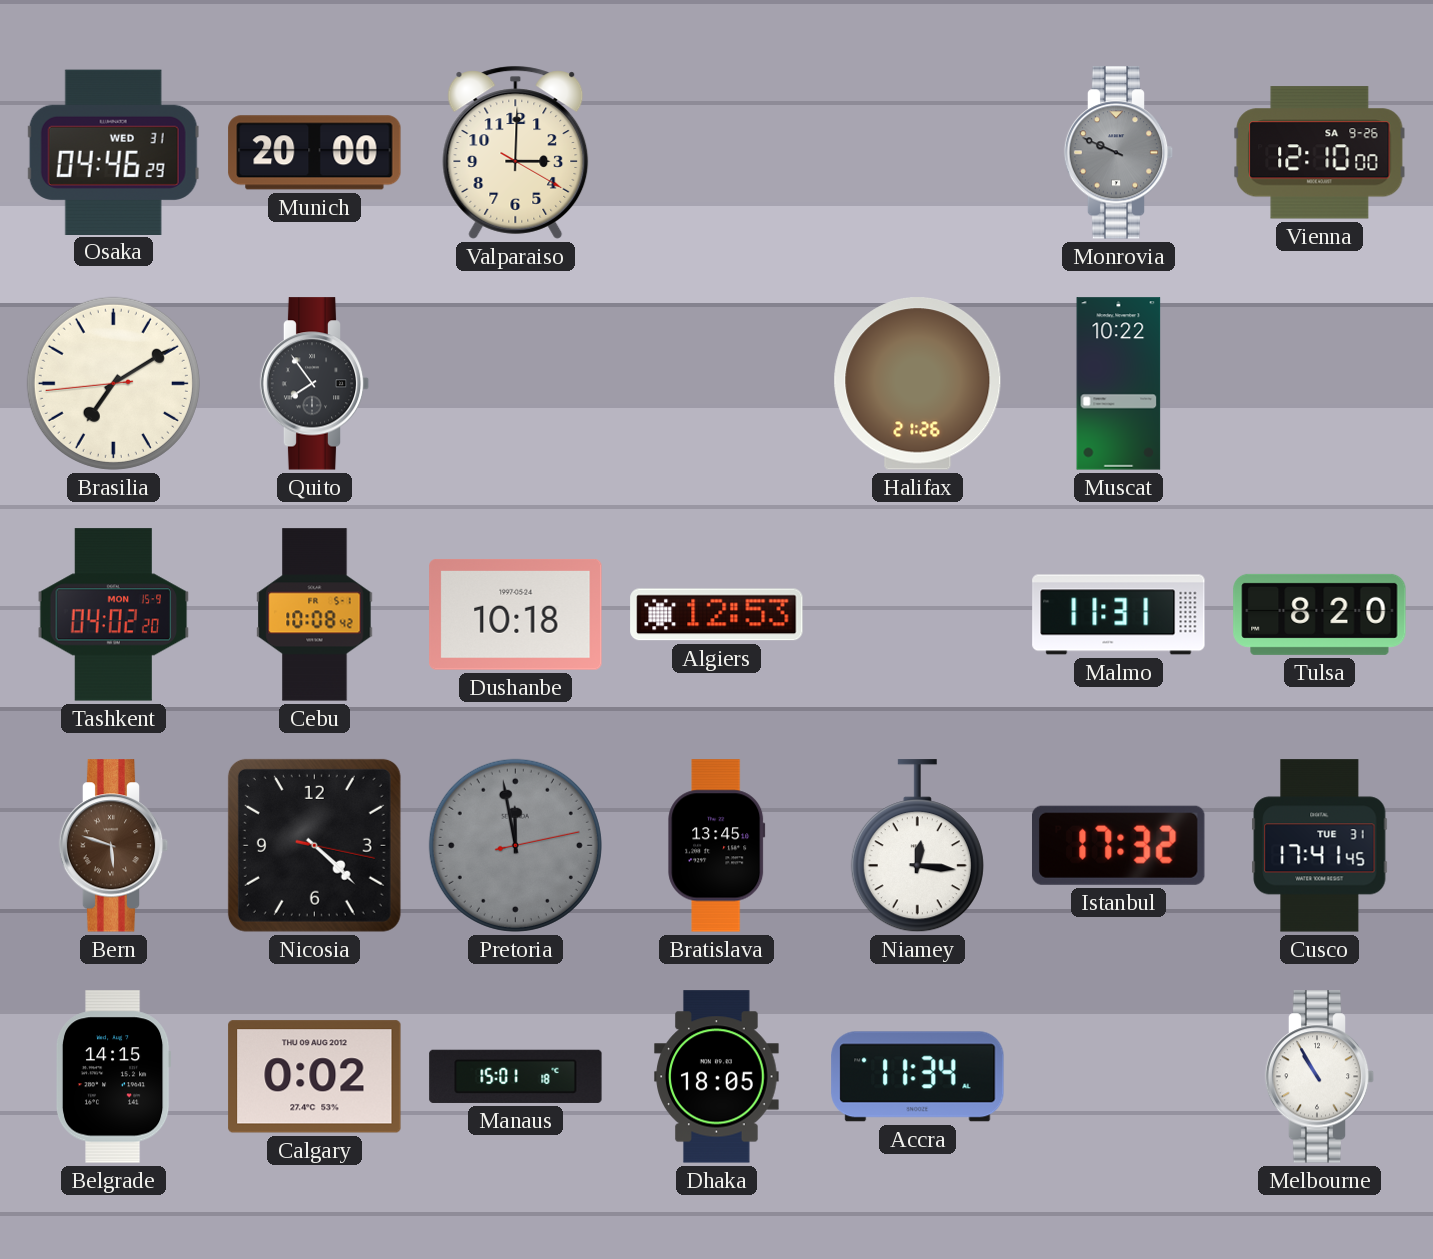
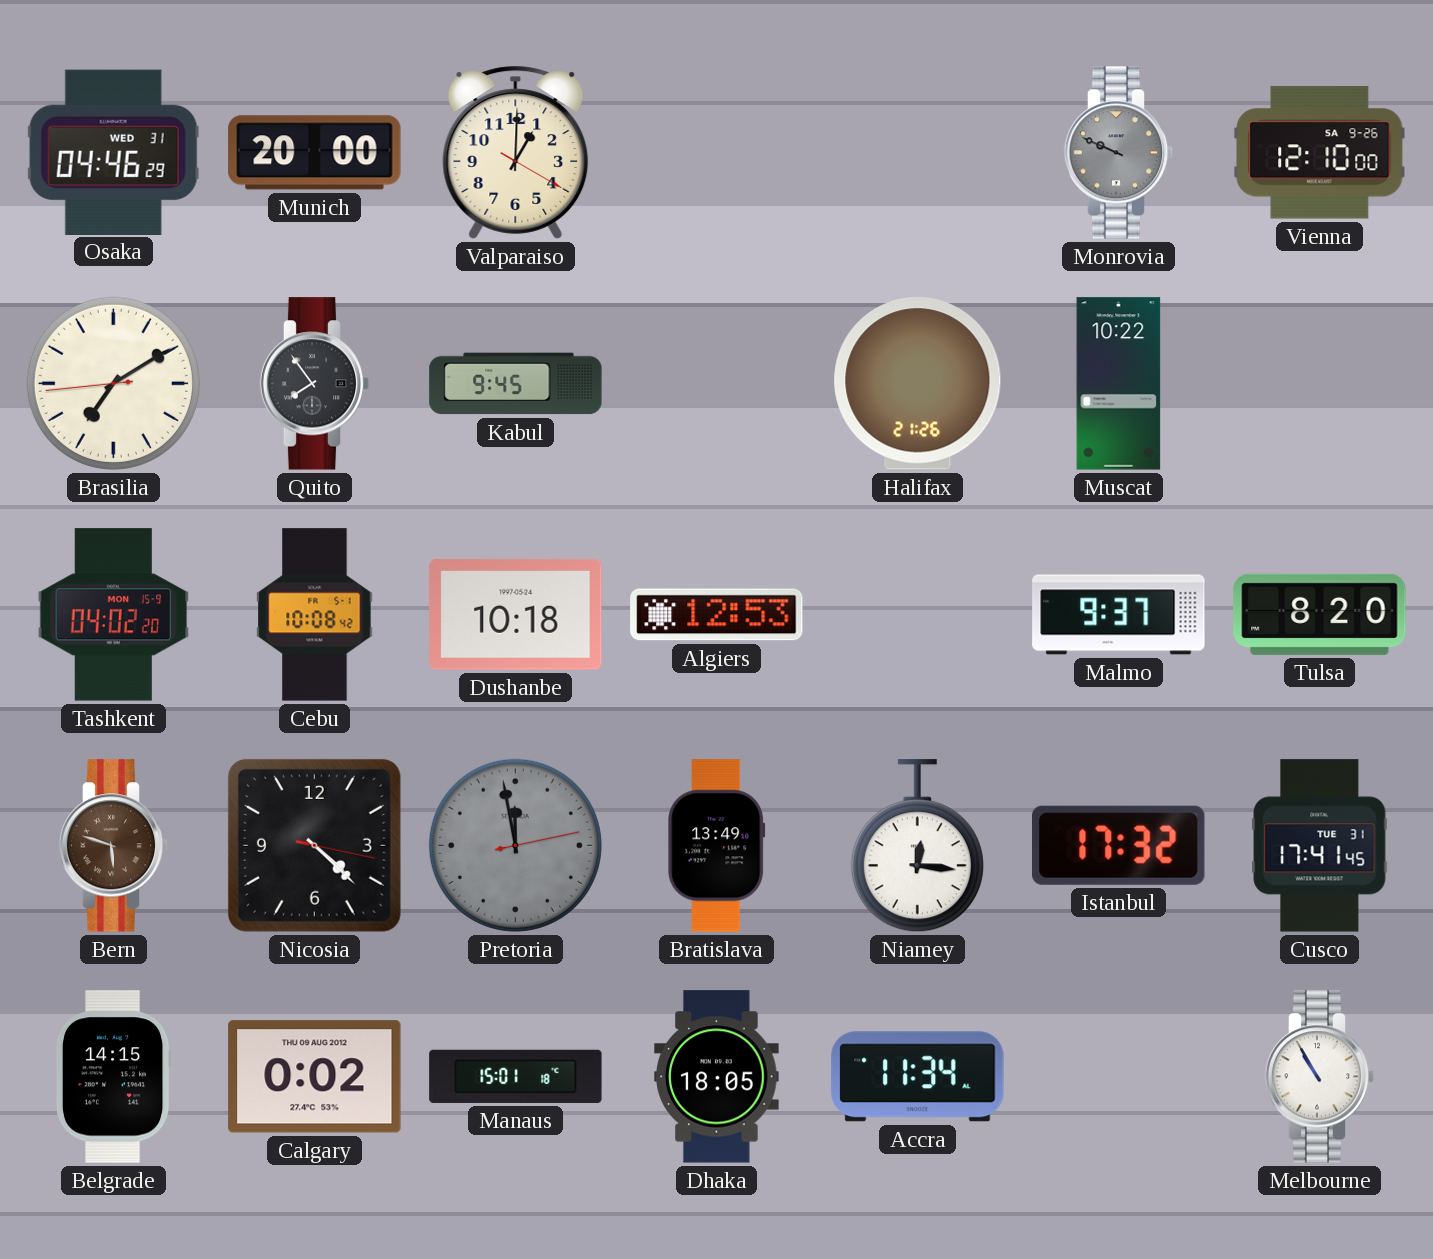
Valparaiso: 3:00 -> 1:00 (516, 152)
Kabul: none -> 9:45 (516, 384)
Malmo: 11:31 -> 9:37 (1119, 615)
Bratislava: 13:45 -> 13:49 (717, 846)
